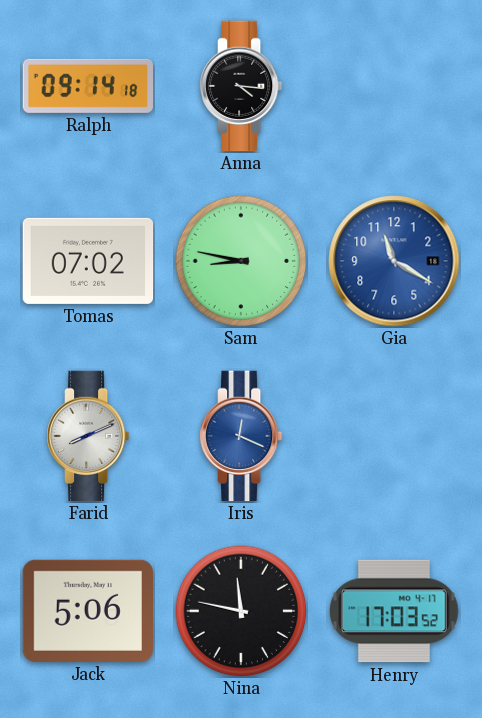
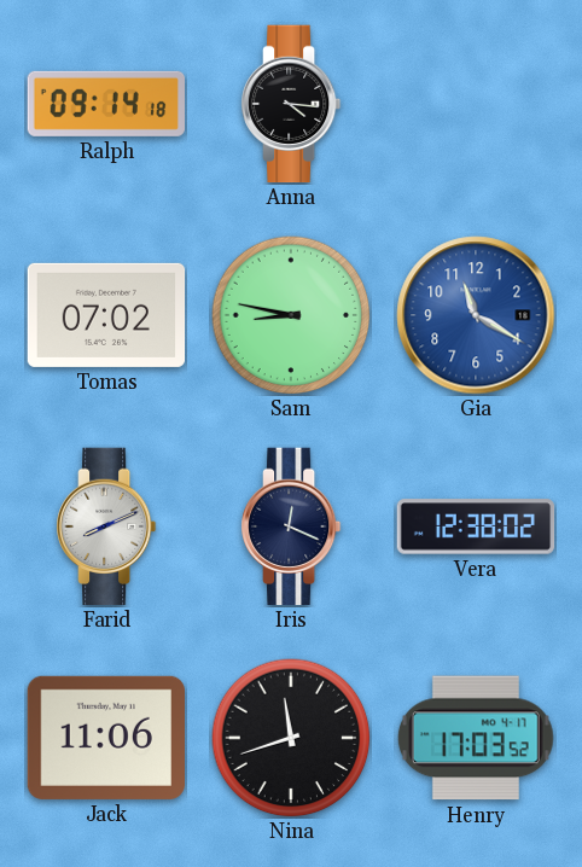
Iris dial: blue -> navy (292, 526)
Vera: none -> 12:38 (476, 526)
Jack: 5:06 -> 11:06 (105, 738)
Nina: 11:47 -> 11:42 (291, 738)
